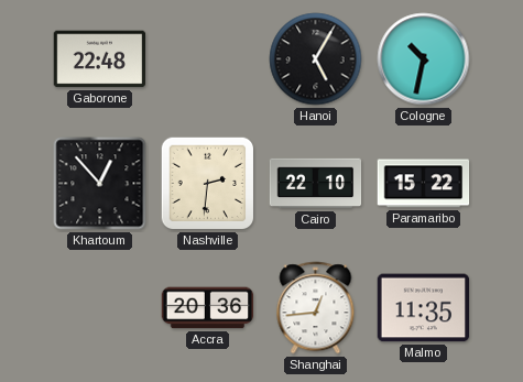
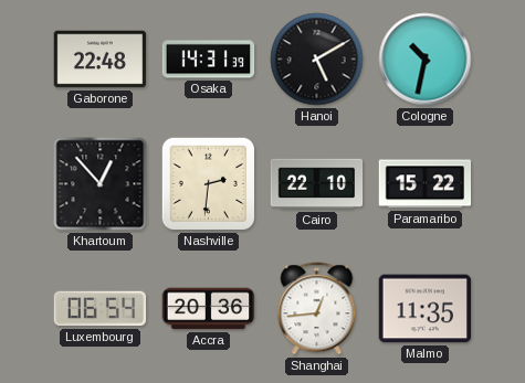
Osaka: none -> 14:31 (209, 60)
Hanoi: 5:05 -> 5:10 (317, 60)
Luxembourg: none -> 06:54 (101, 309)
